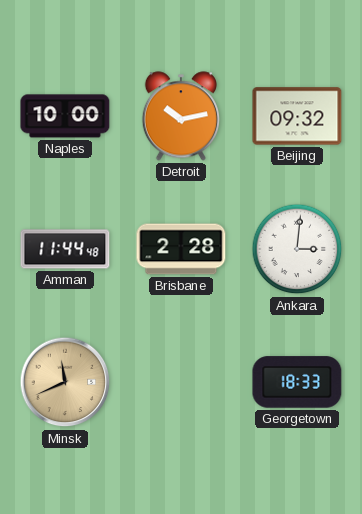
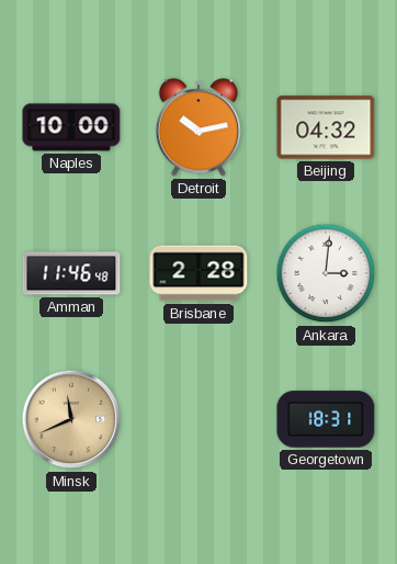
Beijing: 09:32 -> 04:32 (326, 127)
Amman: 11:44 -> 11:46 (71, 273)
Georgetown: 18:33 -> 18:31 (326, 419)
